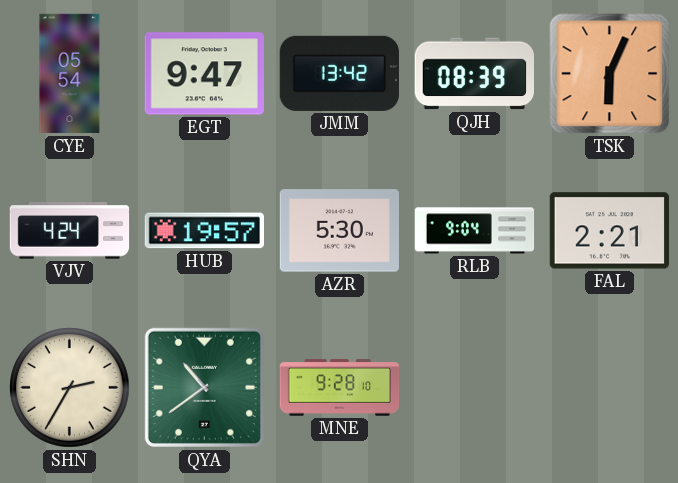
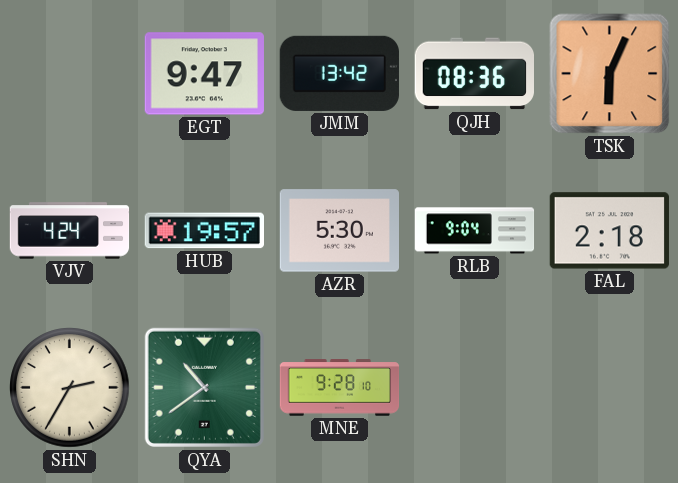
CYE: 05:54 -> none (70, 74)
QJH: 08:39 -> 08:36 (474, 74)
FAL: 2:21 -> 2:18 (609, 231)
